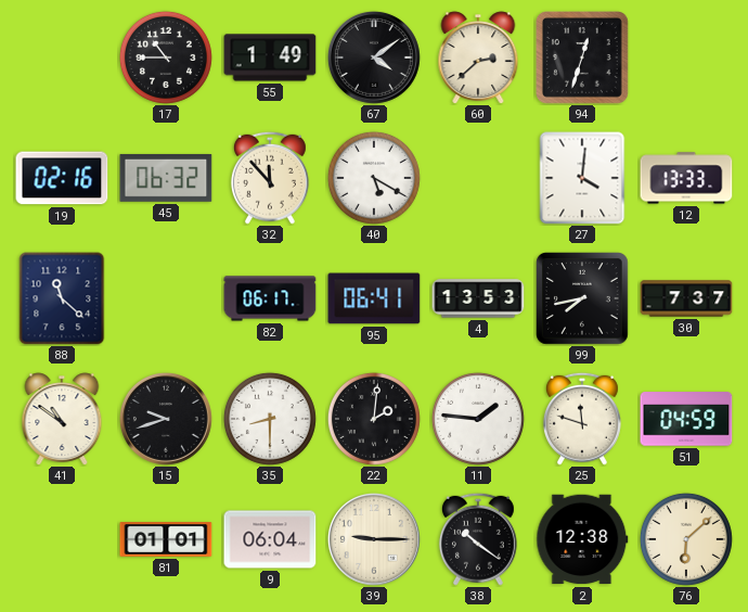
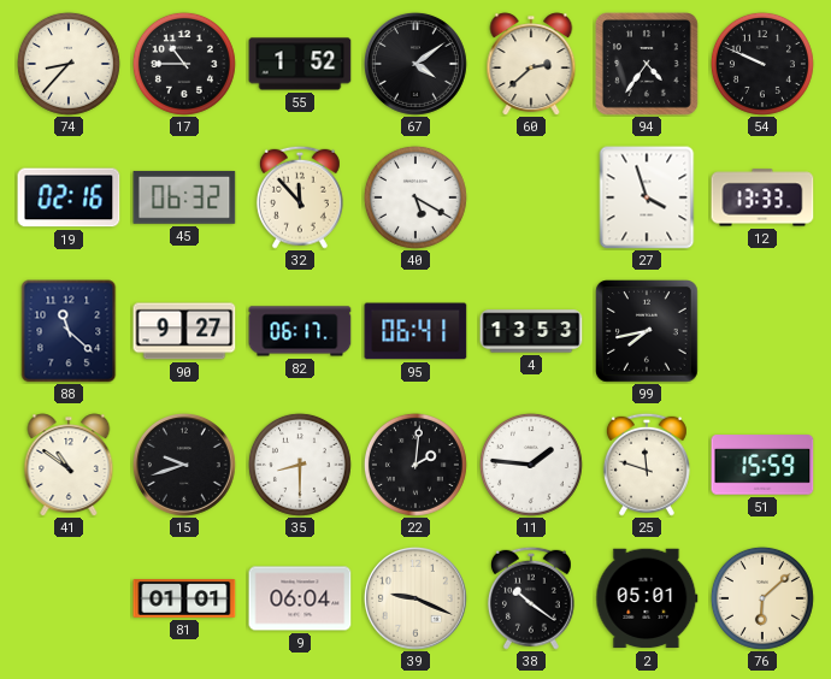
74: none -> 8:37 (69, 64)
55: 1:49 -> 1:52 (300, 64)
94: 12:33 -> 4:36 (648, 65)
54: none -> 9:49 (762, 64)
27: 4:01 -> 3:57 (647, 197)
90: none -> 9:27 (184, 331)
30: 7:37 -> none (686, 298)
51: 04:59 -> 15:59 (762, 465)
39: 9:15 -> 9:19 (415, 598)
2: 12:38 -> 05:01 (647, 598)
